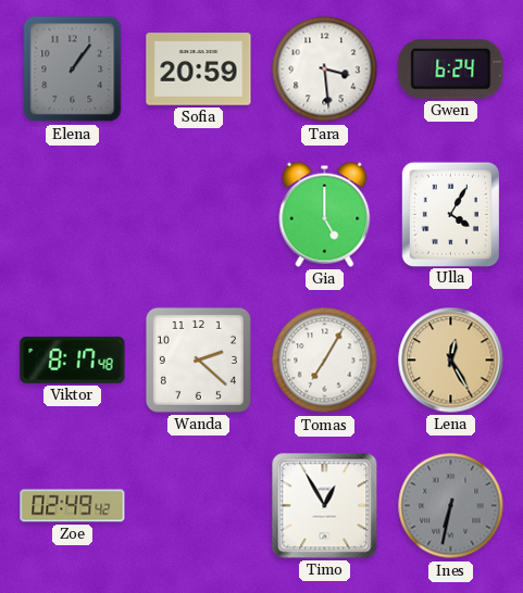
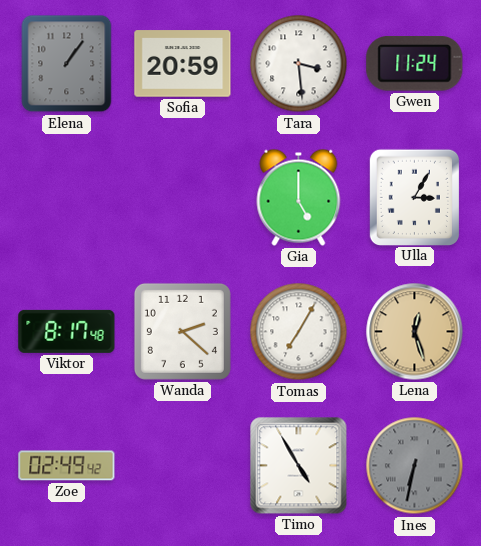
Gwen: 6:24 -> 11:24 (415, 64)
Ulla: 4:05 -> 3:05 (414, 197)
Lena: 12:25 -> 12:27 (415, 332)
Timo: 12:55 -> 4:55 (299, 466)
